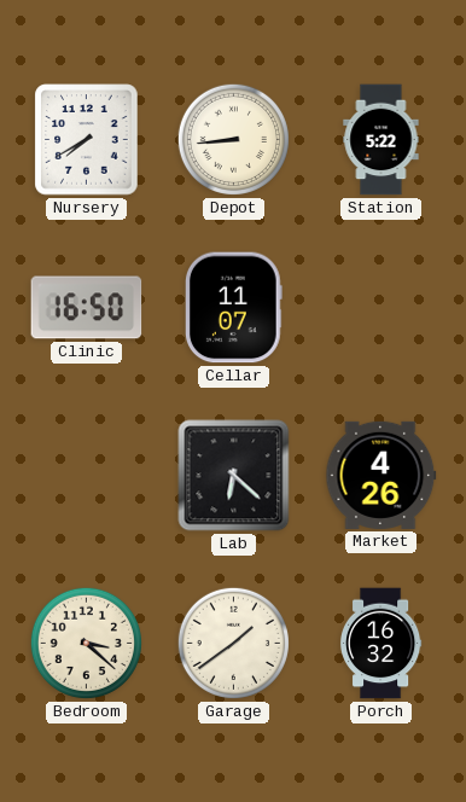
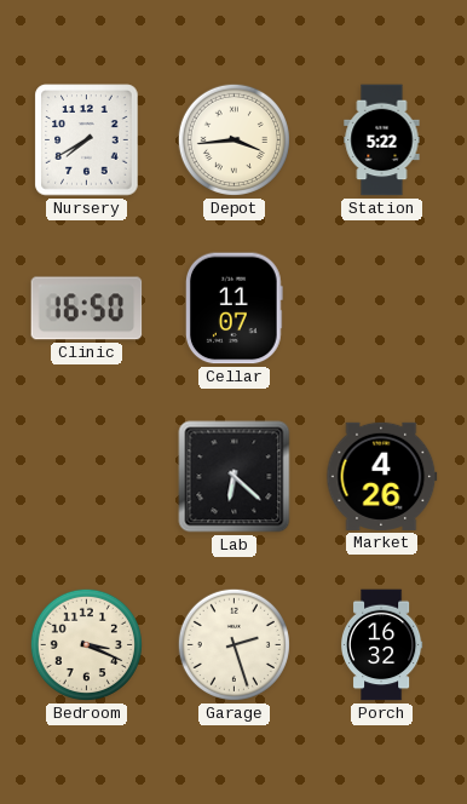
Depot: 8:44 -> 3:44 (234, 139)
Bedroom: 3:22 -> 3:19 (86, 644)
Garage: 1:39 -> 2:27 (234, 644)
